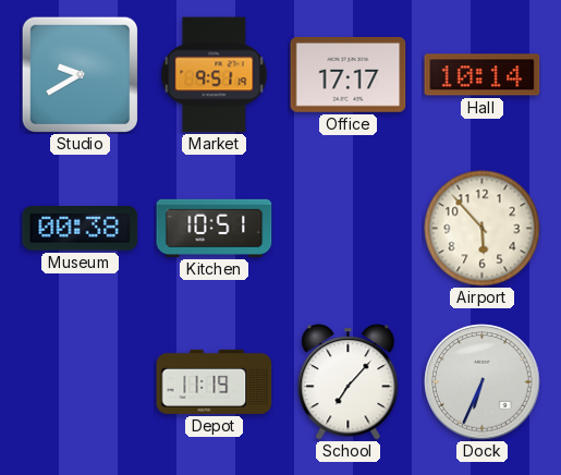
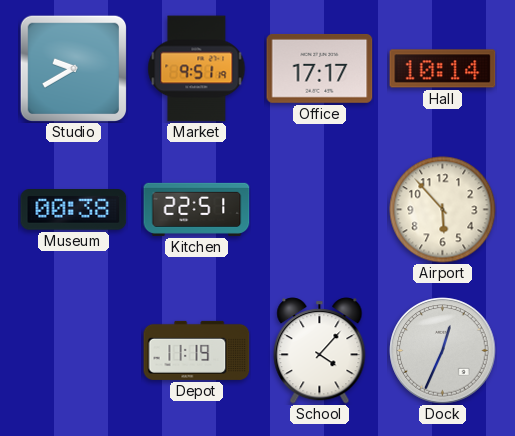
Kitchen: 10:51 -> 22:51 (197, 209)
School: 7:07 -> 4:07 (320, 351)
Dock: 6:34 -> 12:34 (443, 351)
